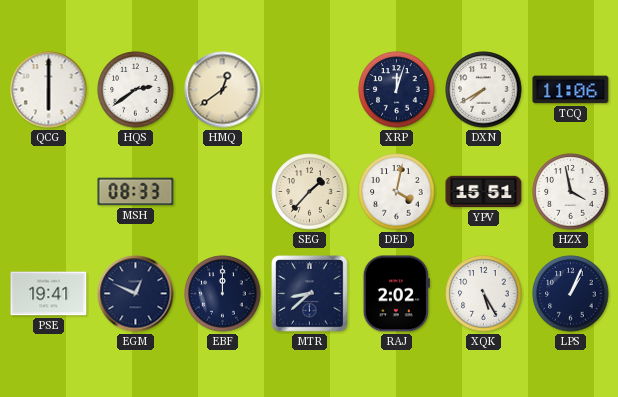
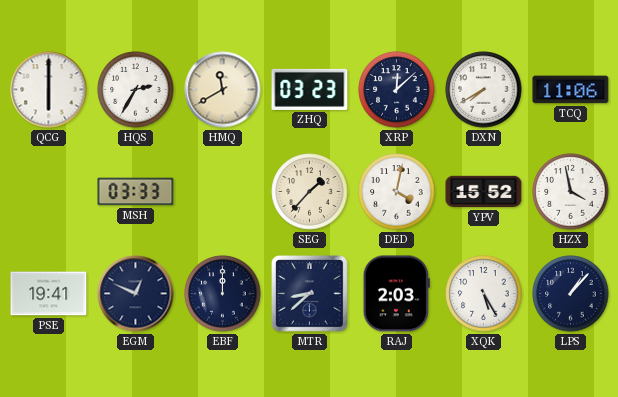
HQS: 2:39 -> 2:35 (136, 90)
HMQ: 12:39 -> 11:40 (223, 90)
ZHQ: none -> 03:23 (310, 89)
XRP: 12:03 -> 12:08 (397, 90)
MSH: 08:33 -> 03:33 (136, 192)
YPV: 15:51 -> 15:52 (484, 192)
RAJ: 2:02 -> 2:03 (396, 294)
LPS: 1:04 -> 1:07 (571, 294)
